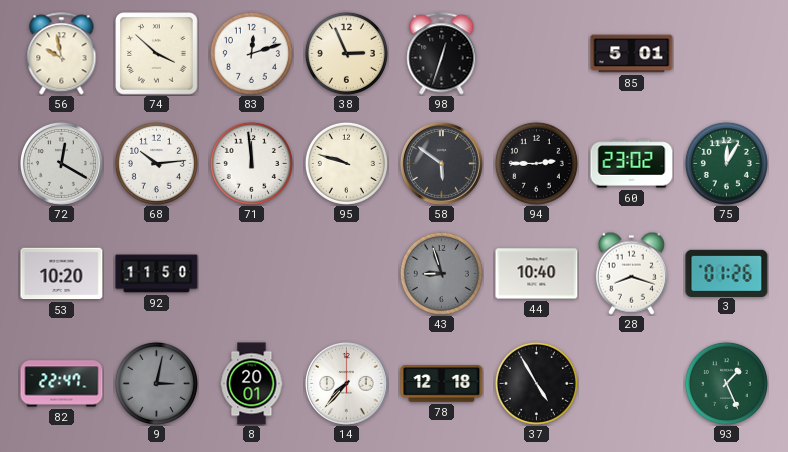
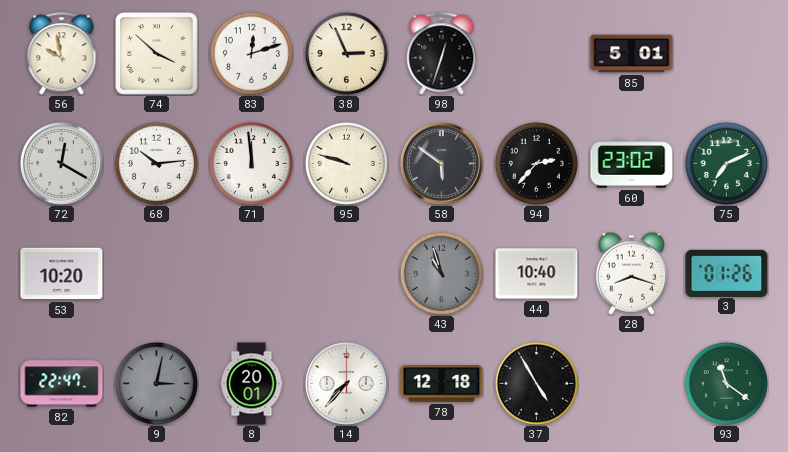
94: 2:45 -> 2:37 (536, 163)
75: 12:05 -> 7:11 (726, 163)
92: 11:50 -> none (157, 274)
43: 8:57 -> 10:57 (441, 273)
93: 1:26 -> 11:21 (726, 383)
